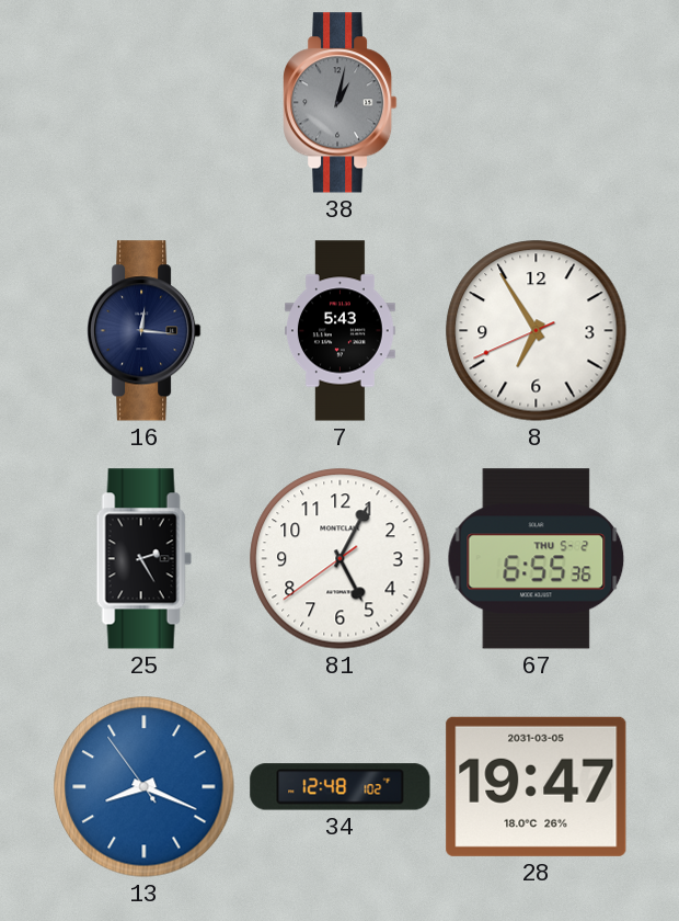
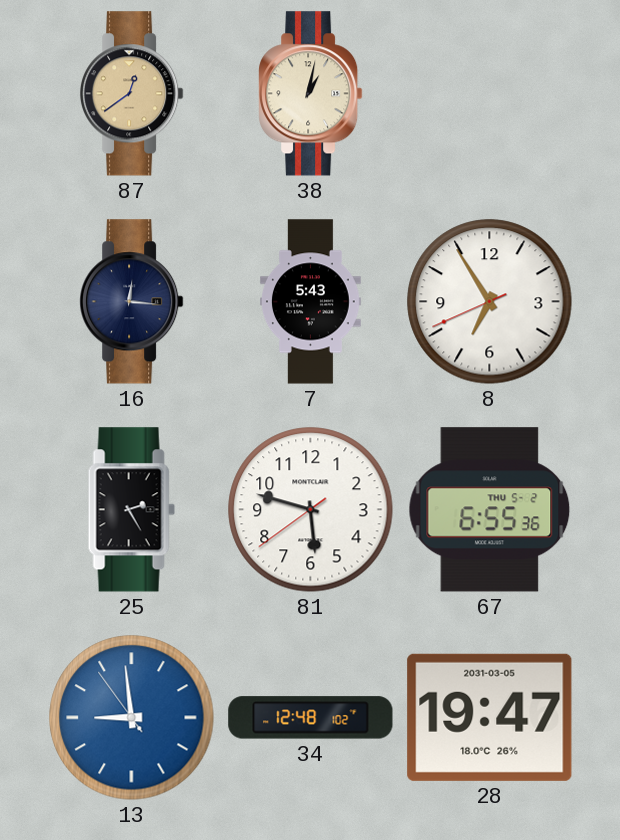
87: none -> 12:39 (132, 94)
38 dial: grey -> cream (311, 94)
81: 5:04 -> 5:47 (311, 510)
13: 8:18 -> 8:58 (132, 718)
